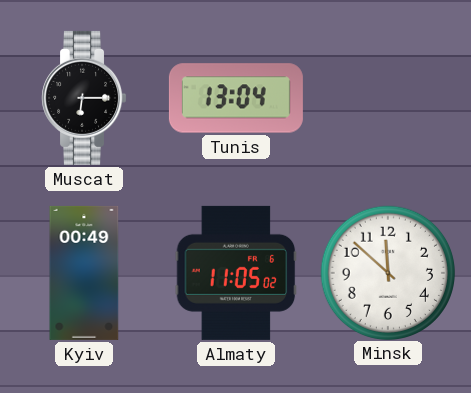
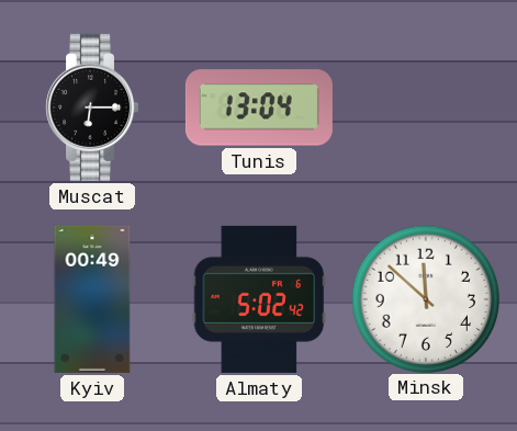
Almaty: 11:05 -> 5:02 (259, 299)
